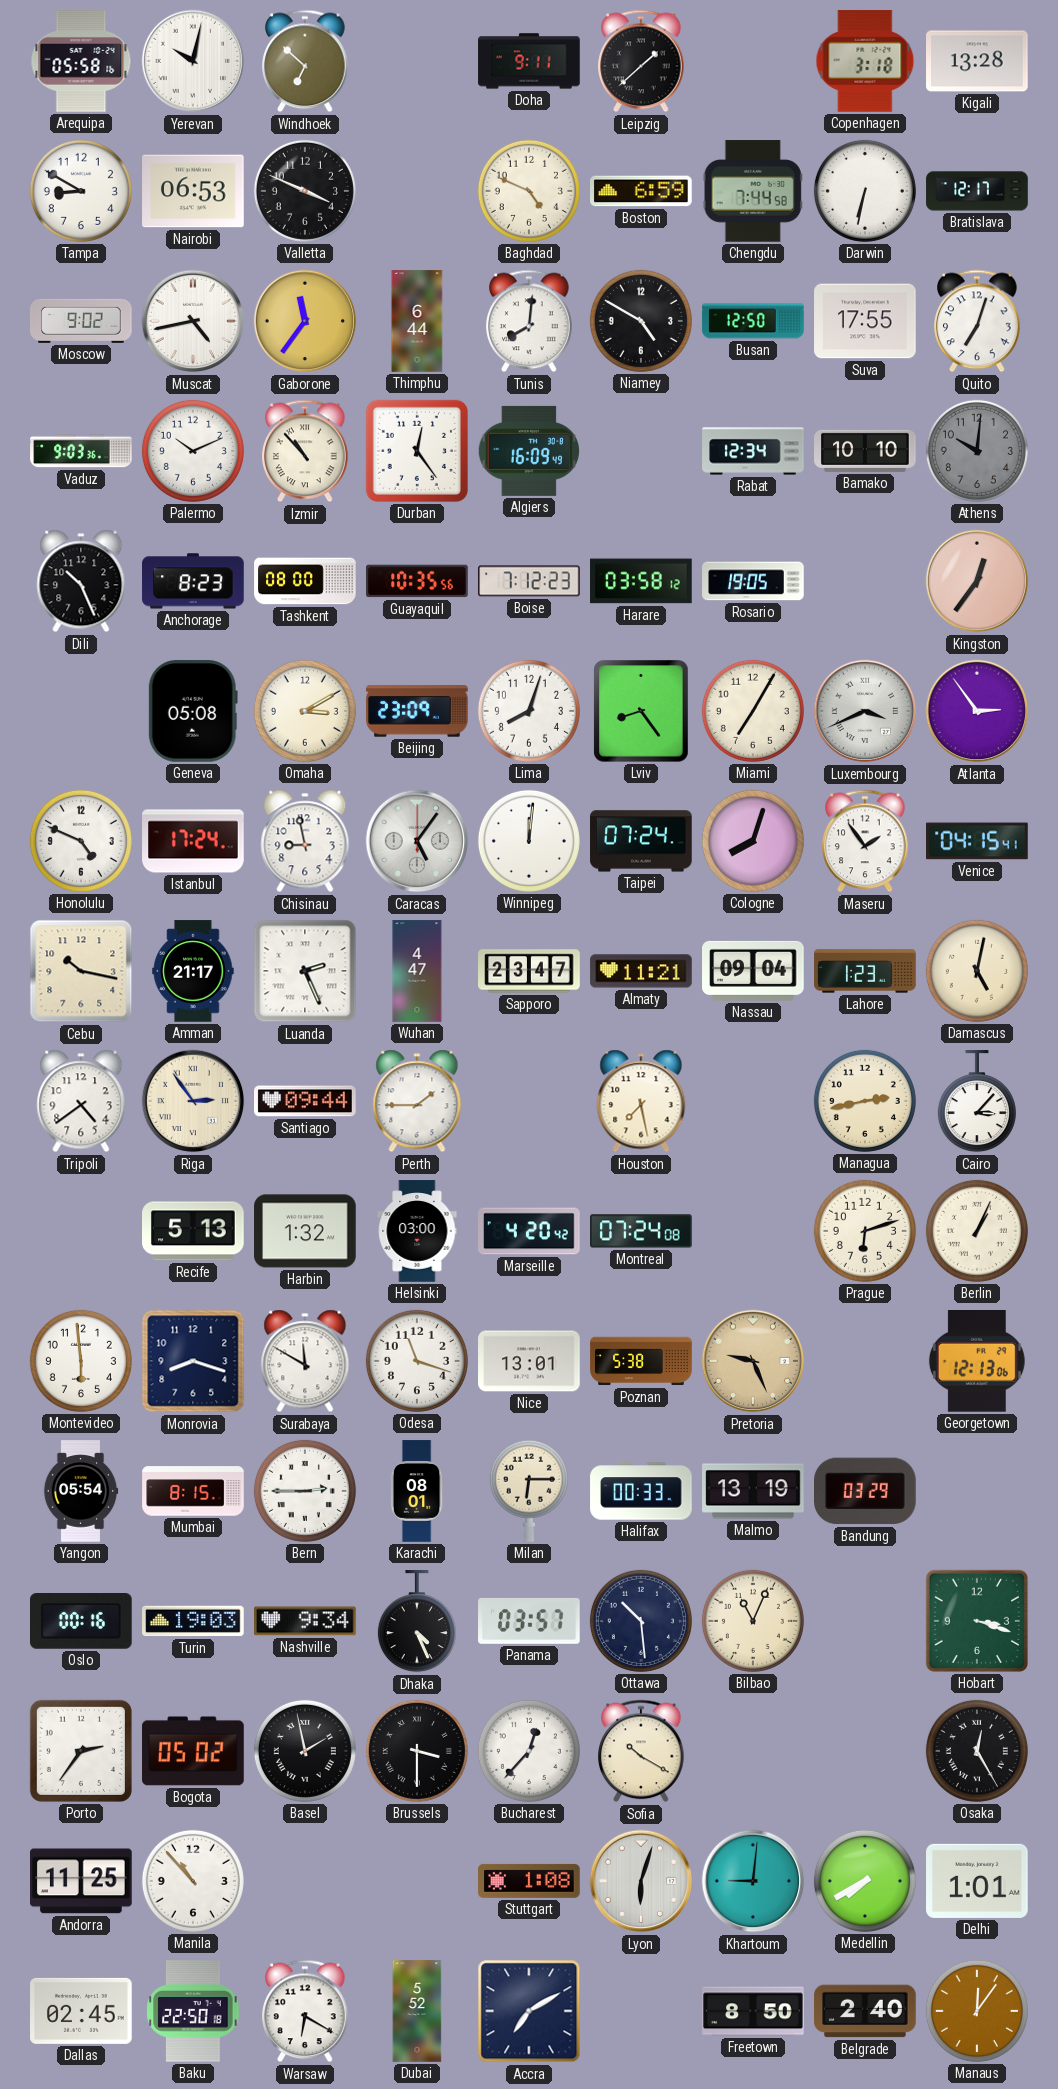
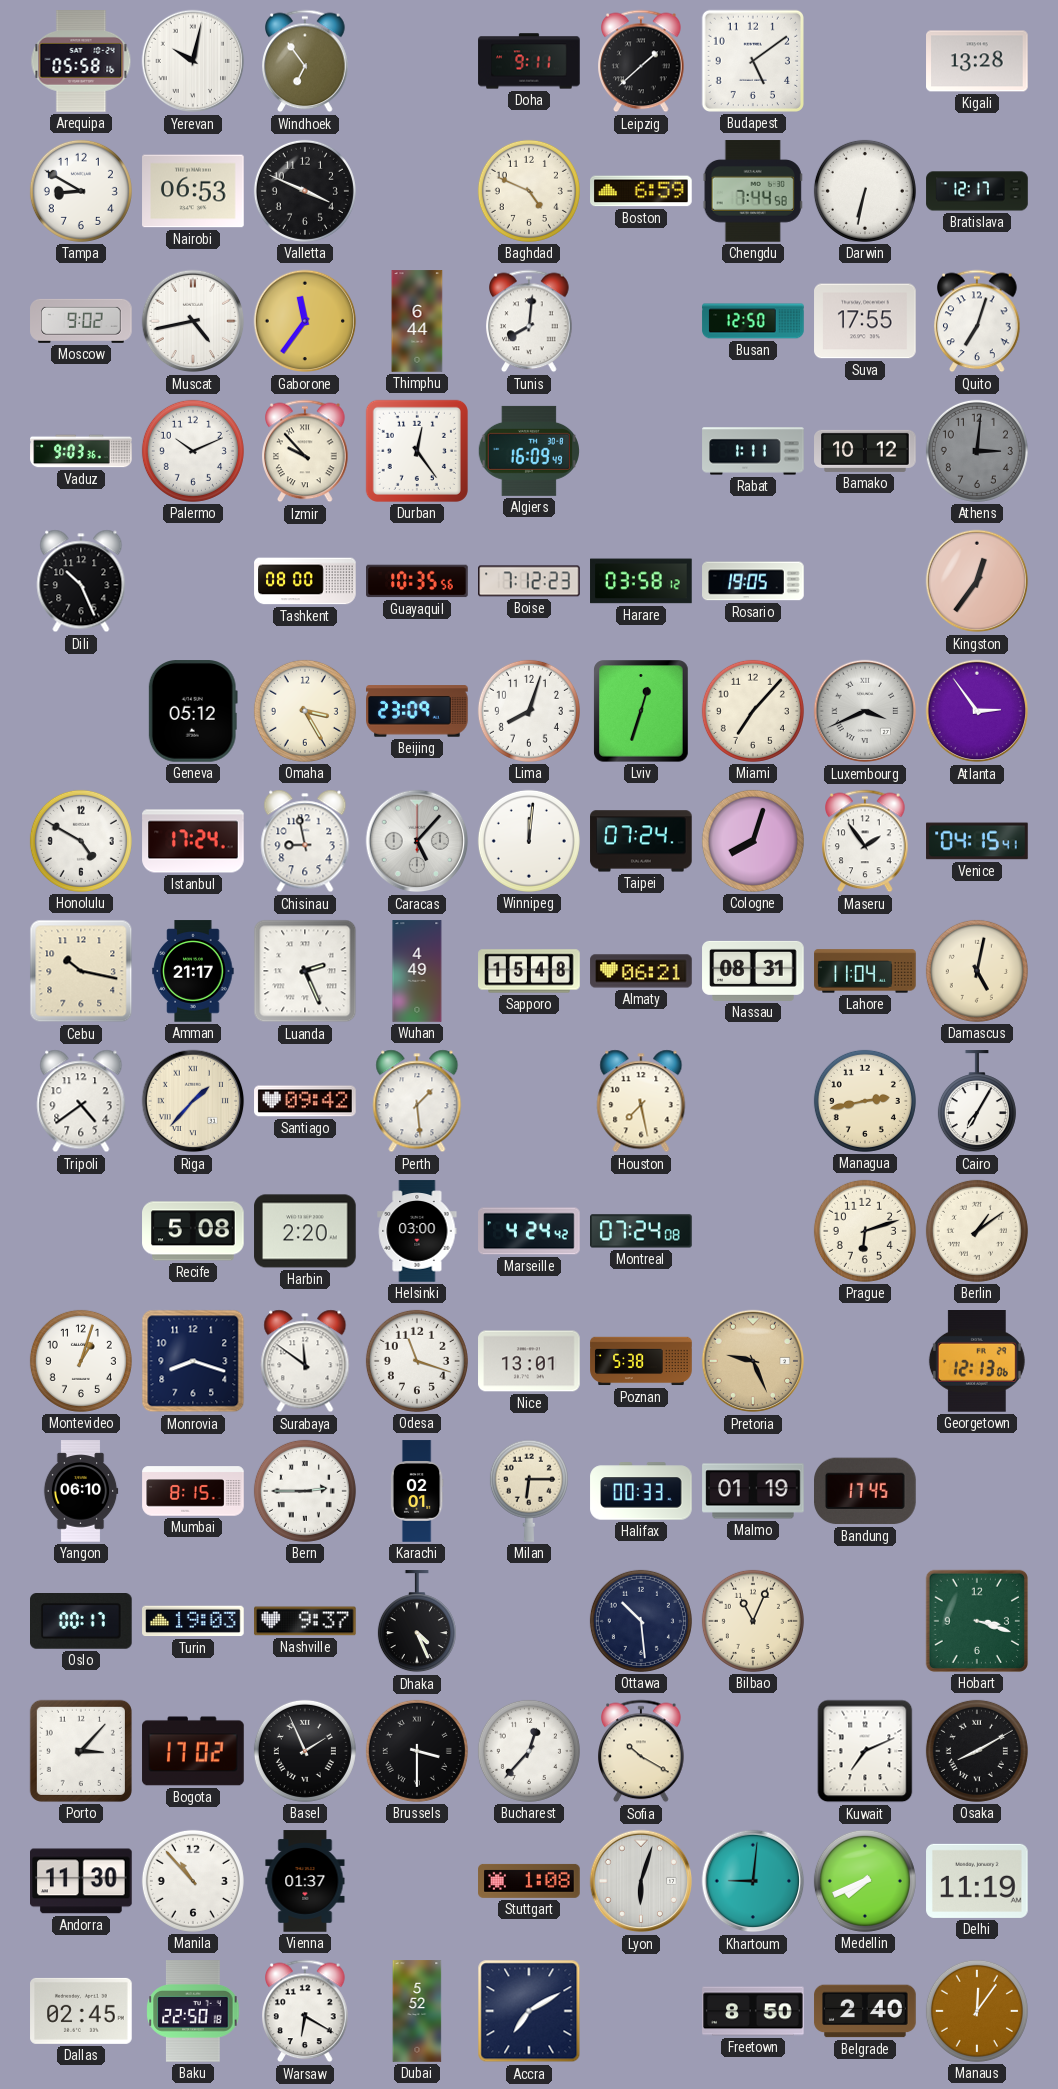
Windhoek: 6:52 -> 6:54 (305, 61)
Budapest: none -> 5:09 (753, 61)
Copenhagen: 3:18 -> none (865, 61)
Niamey: 4:50 -> none (641, 321)
Izmir: 10:53 -> 9:53 (305, 451)
Rabat: 12:34 -> 1:11 (753, 451)
Bamako: 10:10 -> 10:12 (865, 451)
Athens: 10:01 -> 3:01 (977, 451)
Anchorage: 8:23 -> none (193, 581)
Geneva: 05:08 -> 05:12 (193, 711)
Omaha: 3:10 -> 3:25 (305, 711)
Lviv: 8:24 -> 12:33 (641, 711)
Miami: 7:05 -> 7:07 (753, 711)
Honolulu: 4:49 -> 4:50 (81, 841)
Caracas: 5:06 -> 5:07 (417, 841)
Wuhan: 4:47 -> 4:49 (417, 971)
Sapporo: 23:47 -> 15:48 (529, 971)
Almaty: 11:21 -> 06:21 (641, 971)
Nassau: 09:04 -> 08:31 (753, 971)
Lahore: 1:23 -> 11:04 (865, 971)
Riga: 2:54 -> 1:37 (193, 1101)
Santiago: 09:44 -> 09:42 (305, 1101)
Perth: 1:45 -> 1:29 (417, 1101)
Cairo: 3:07 -> 7:05 (977, 1102)
Recife: 5:13 -> 5:08 (193, 1231)
Harbin: 1:32 -> 2:20 (305, 1231)
Marseille: 4:20 -> 4:24 (529, 1231)
Berlin: 1:04 -> 1:09 (977, 1231)
Montevideo: 5:59 -> 1:03 (81, 1361)
Surabaya: 11:50 -> 11:51 (305, 1361)
Yangon: 05:54 -> 06:10 (81, 1491)
Karachi: 08:01 -> 02:01 (417, 1491)
Malmo: 13:19 -> 01:19 (753, 1491)
Bandung: 03:29 -> 17:45 (866, 1491)
Oslo: 00:16 -> 00:17 (82, 1622)
Nashville: 9:34 -> 9:37 (305, 1621)
Panama: 03:57 -> none (529, 1621)
Porto: 2:36 -> 3:07 (81, 1751)
Bogota: 05:02 -> 17:02 (193, 1751)
Basel: 1:58 -> 1:56 (305, 1751)
Kuwait: none -> 7:11 (865, 1751)
Osaka: 12:25 -> 8:10 (977, 1751)
Andorra: 11:25 -> 11:30 (82, 1881)
Vienna: none -> 01:37 (305, 1881)
Medellin: 7:40 -> 7:41 (865, 1881)
Delhi: 1:01 -> 11:19 (977, 1881)
